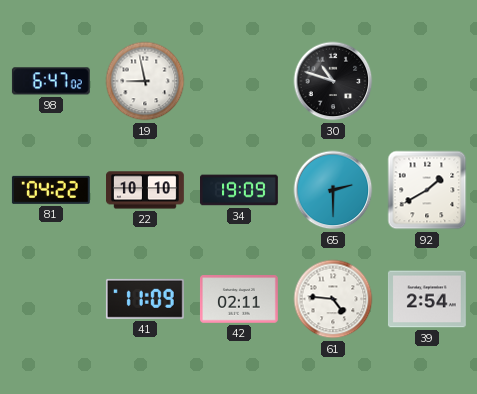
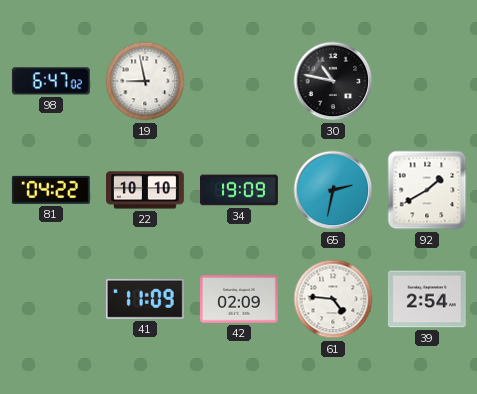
30: 10:48 -> 10:47 (333, 81)
65: 2:30 -> 2:32 (333, 190)
42: 02:11 -> 02:09 (239, 299)
